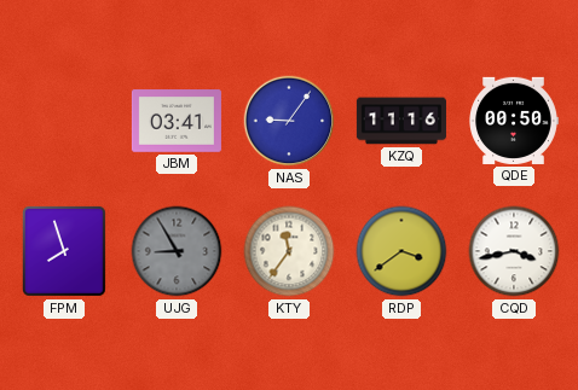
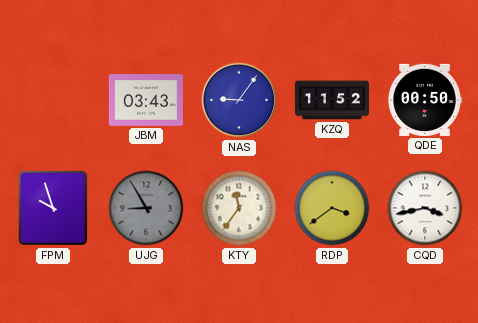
JBM: 03:41 -> 03:43 (146, 100)
KZQ: 11:16 -> 11:52 (332, 100)
FPM: 7:57 -> 9:57 (53, 208)
